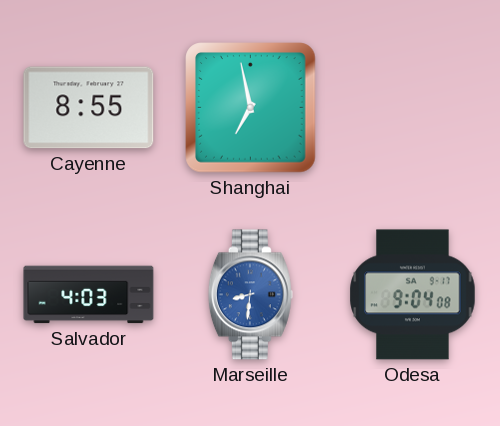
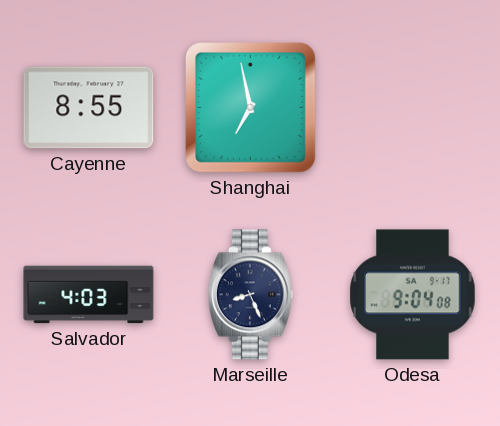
Marseille: 8:31 -> 8:26 (250, 295)
Marseille dial: blue -> navy (250, 295)
